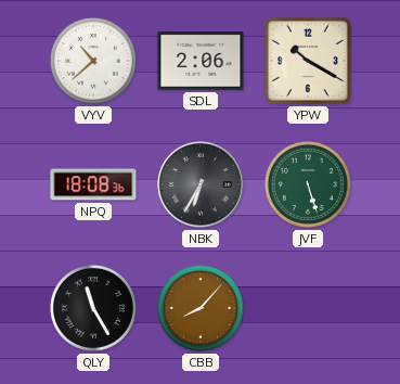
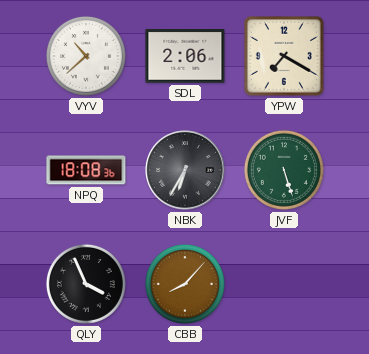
YPW: 10:20 -> 7:20 (284, 56)
QLY: 11:25 -> 3:56 (86, 284)
